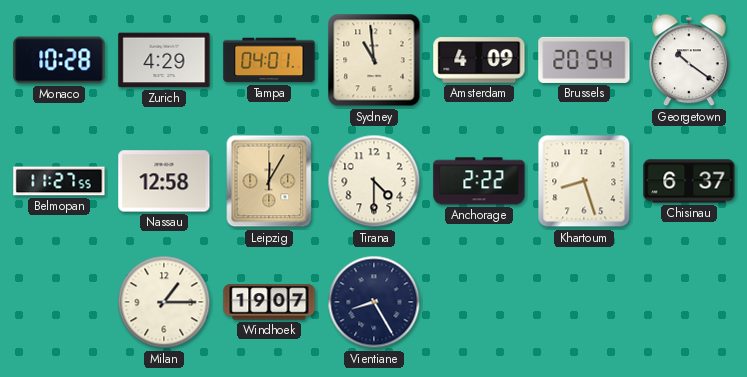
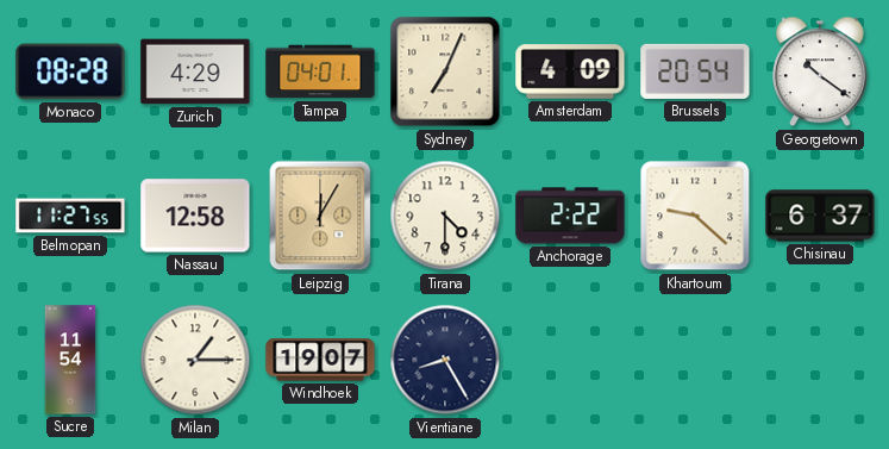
Monaco: 10:28 -> 08:28 (70, 71)
Sydney: 10:59 -> 7:04 (445, 71)
Khartoum: 8:27 -> 9:22 (695, 216)
Sucre: none -> 11:54 (70, 360)
